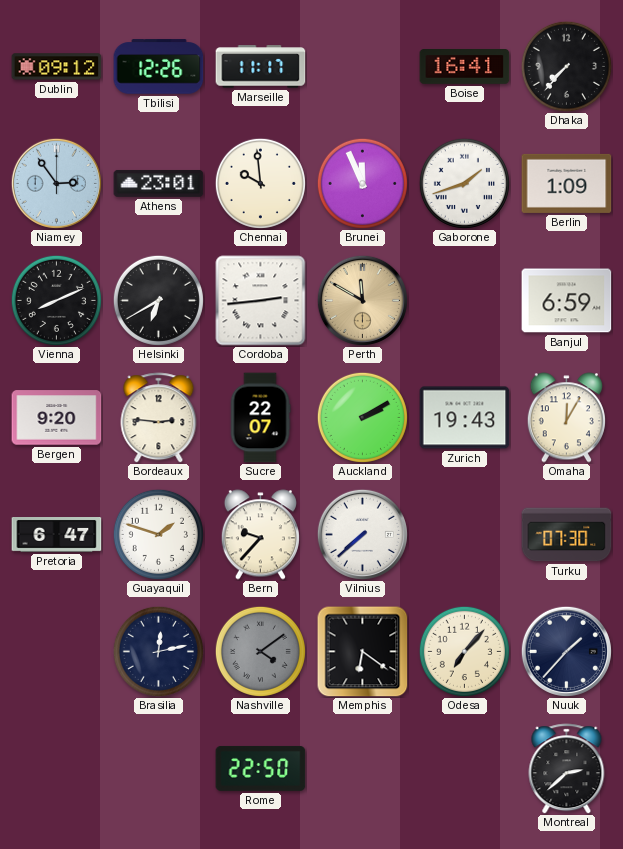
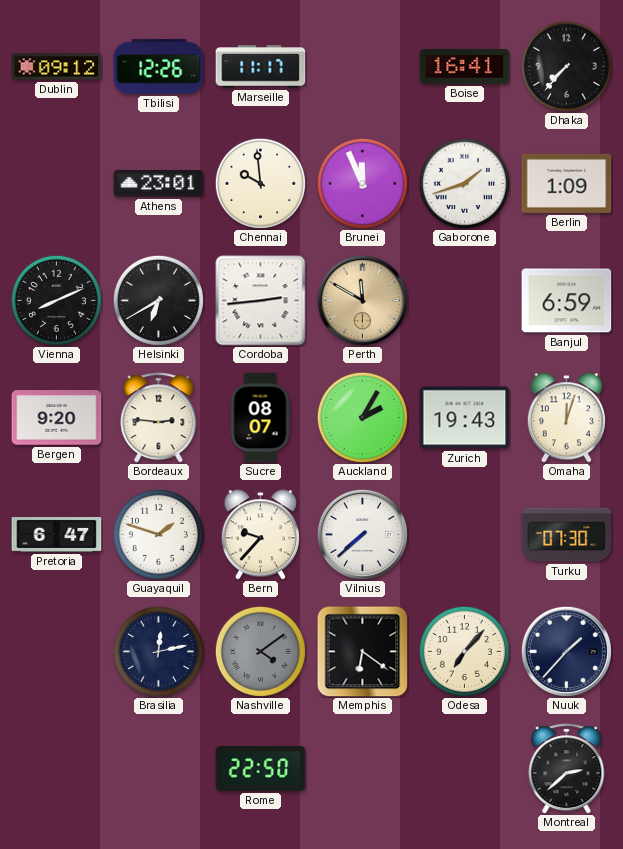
Niamey: 2:54 -> none (56, 183)
Sucre: 22:07 -> 08:07 (260, 418)
Auckland: 2:10 -> 2:05 (362, 417)
Omaha: 12:05 -> 12:03 (566, 418)
